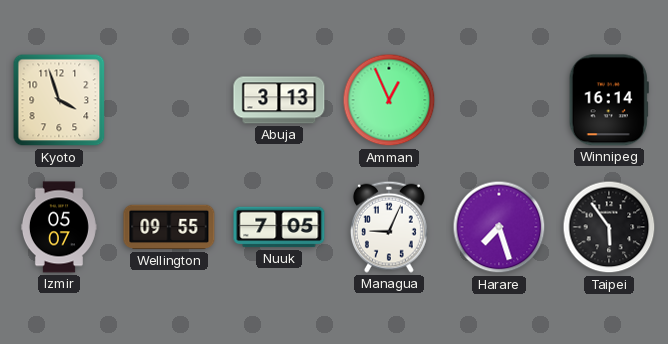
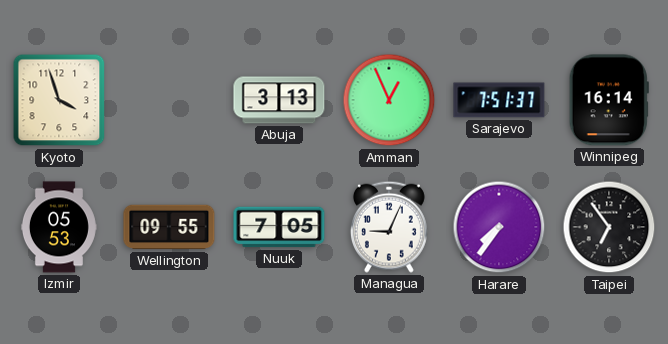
Sarajevo: none -> 7:51 (499, 100)
Izmir: 05:07 -> 05:53 (59, 227)
Harare: 7:27 -> 7:36 (499, 227)
Taipei: 5:54 -> 6:54 (609, 227)
